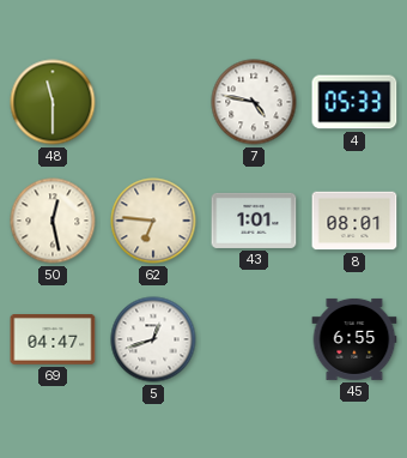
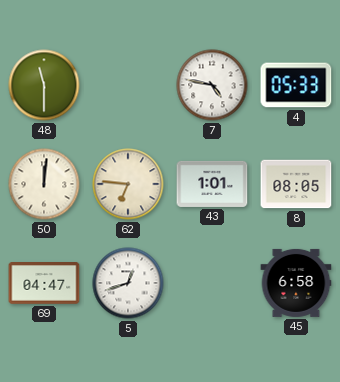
50: 12:28 -> 12:01 (44, 184)
8: 08:01 -> 08:05 (296, 184)
45: 6:55 -> 6:58 (296, 283)
